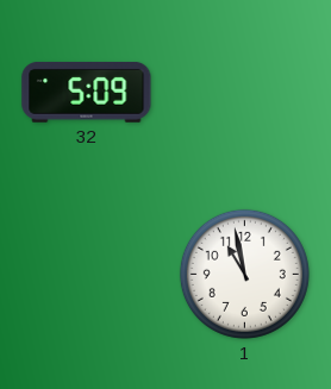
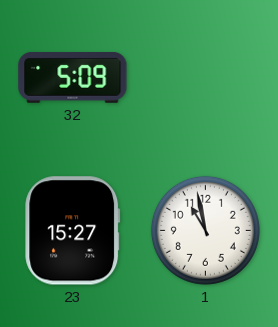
23: none -> 15:27 (73, 231)
